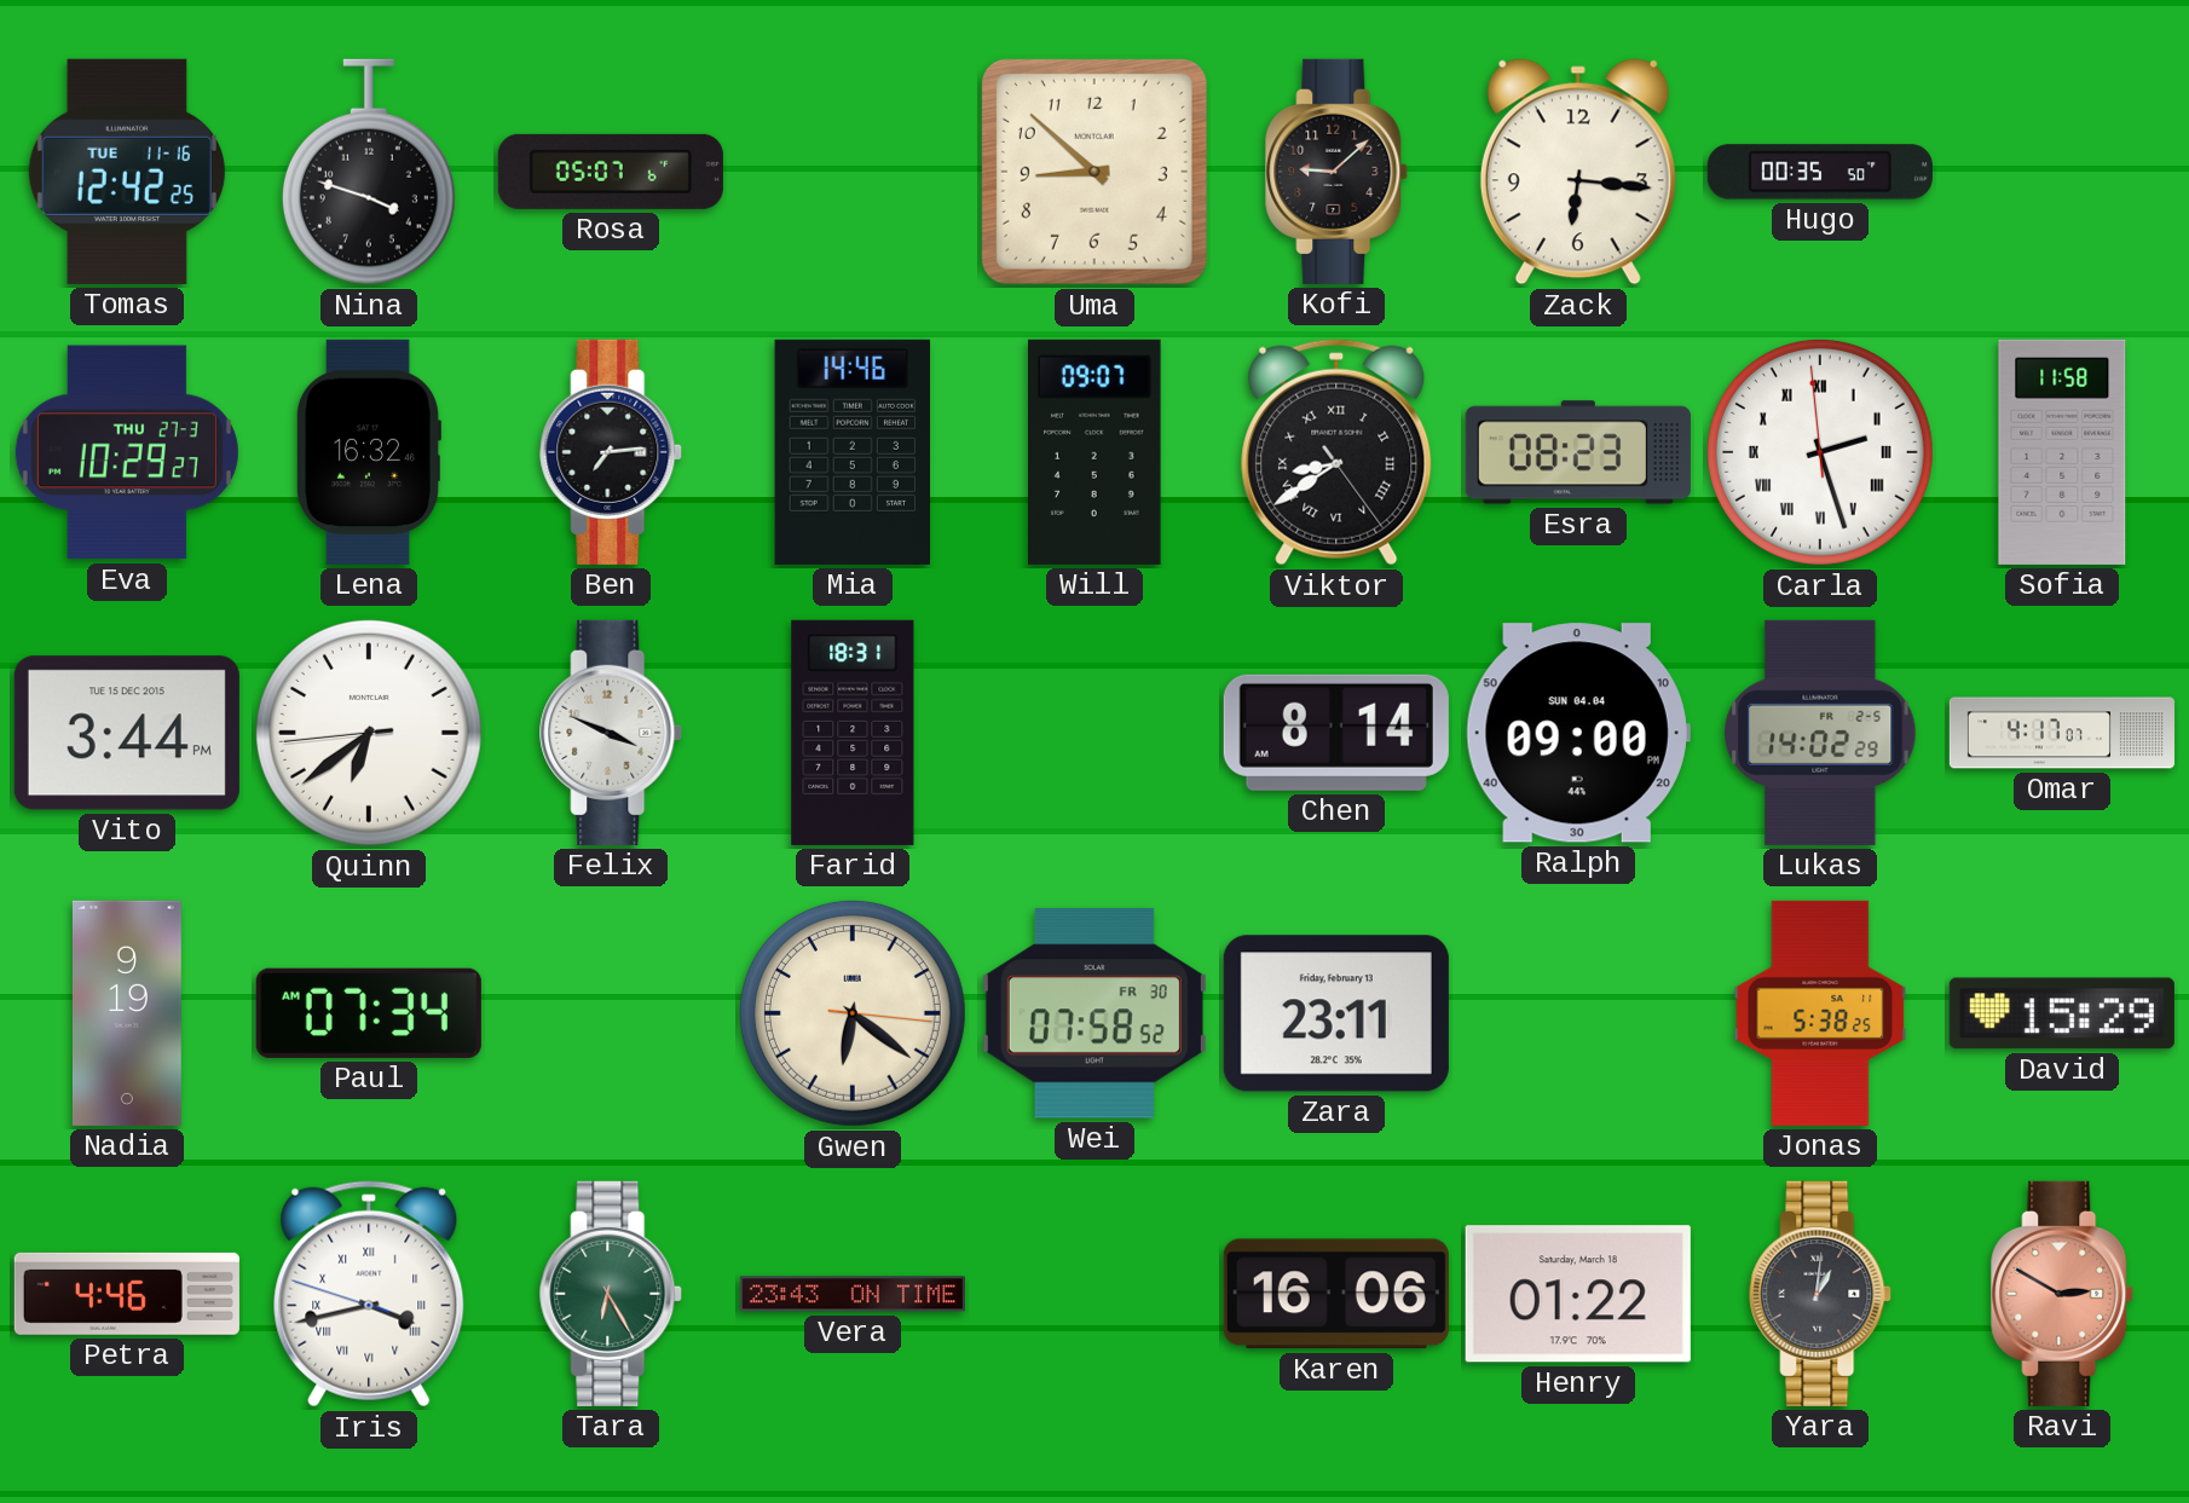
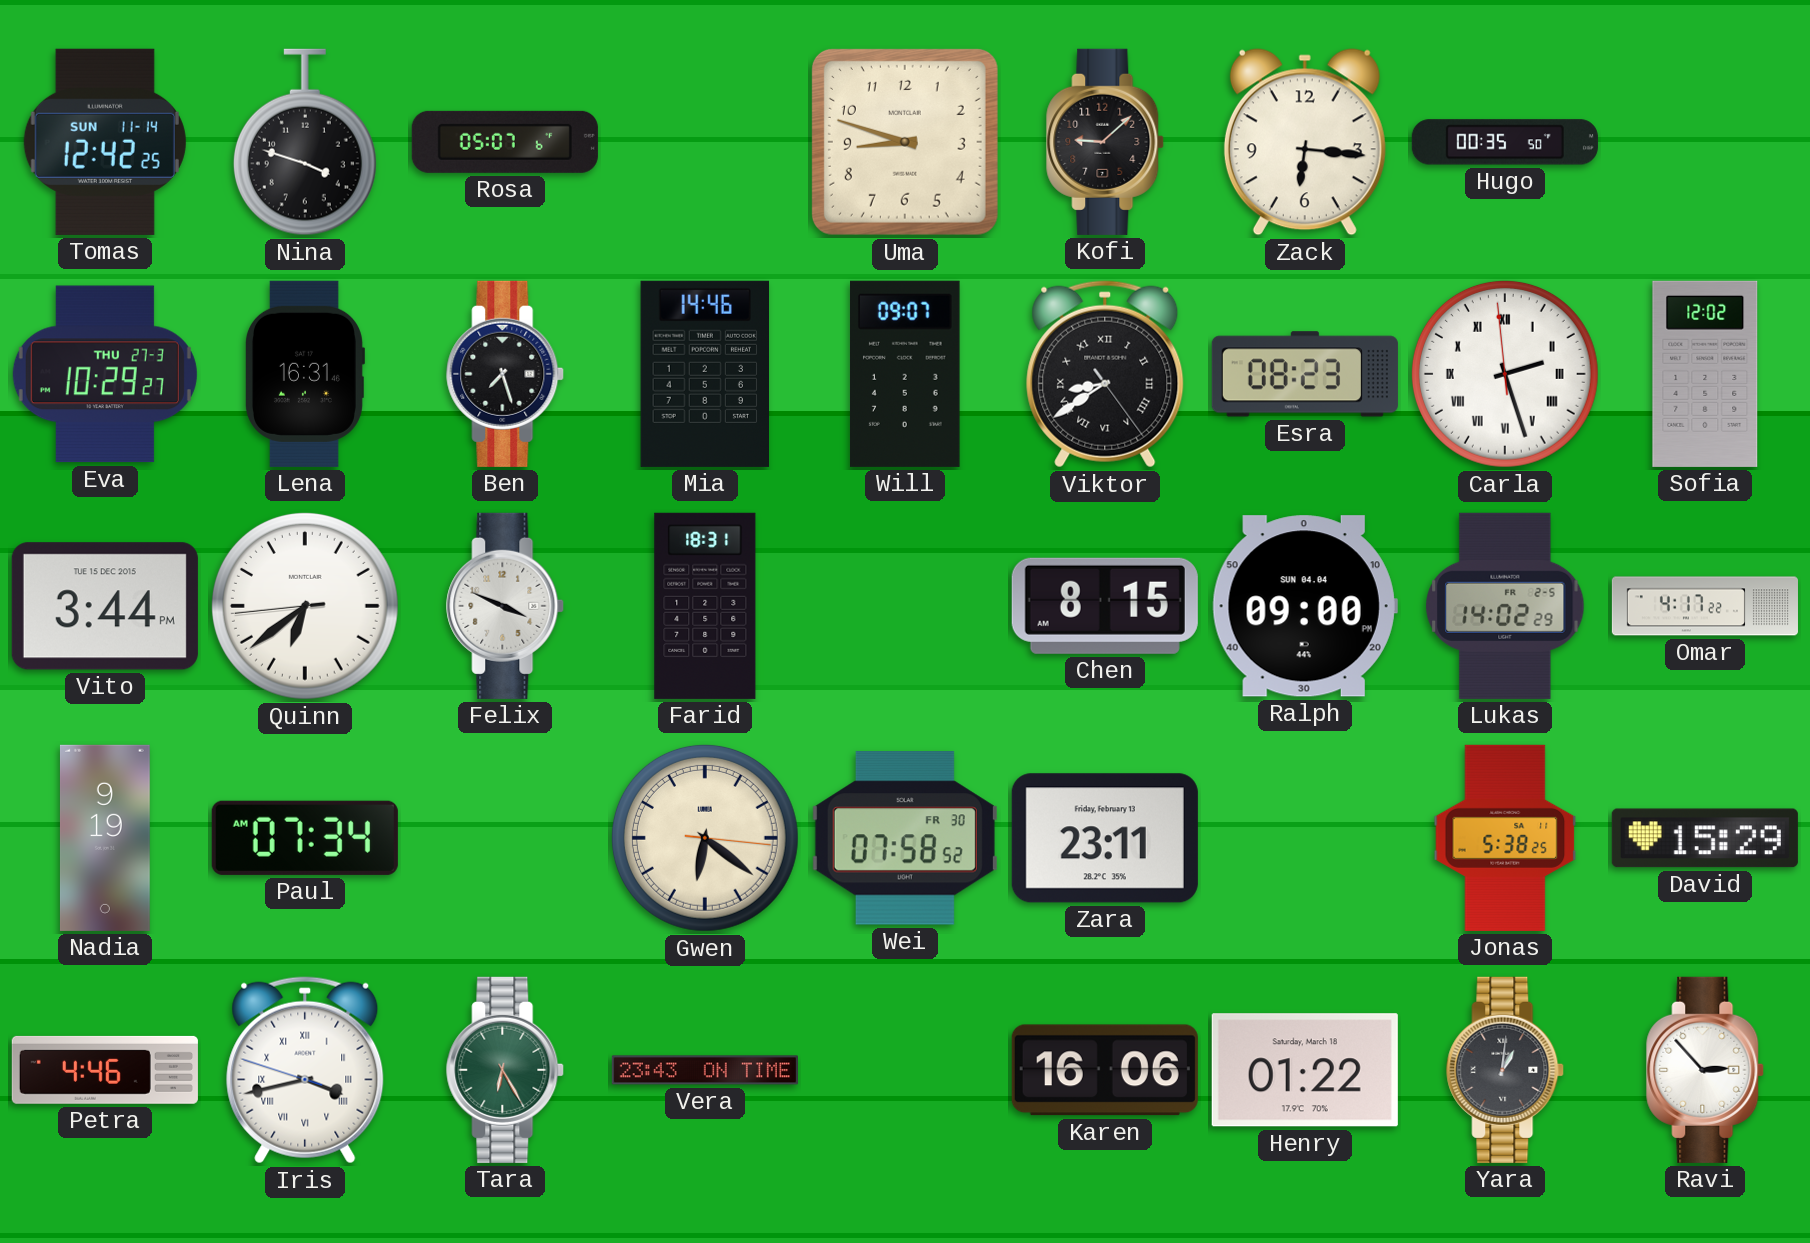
Tomas date: TUE 11-16 -> SUN 11-14 (105, 142)
Uma: 8:52 -> 8:48 (905, 142)
Lena: 16:32 -> 16:31 (304, 374)
Ben: 7:14 -> 7:27 (506, 374)
Sofia: 11:58 -> 12:02 (1705, 374)
Chen: 8:14 -> 8:15 (1105, 606)
Omar: 4:17:07 -> 4:17:22 (1705, 606)
Ravi: 2:50 -> 2:53 (1706, 1070)
Ravi dial: salmon -> white (1706, 1070)
